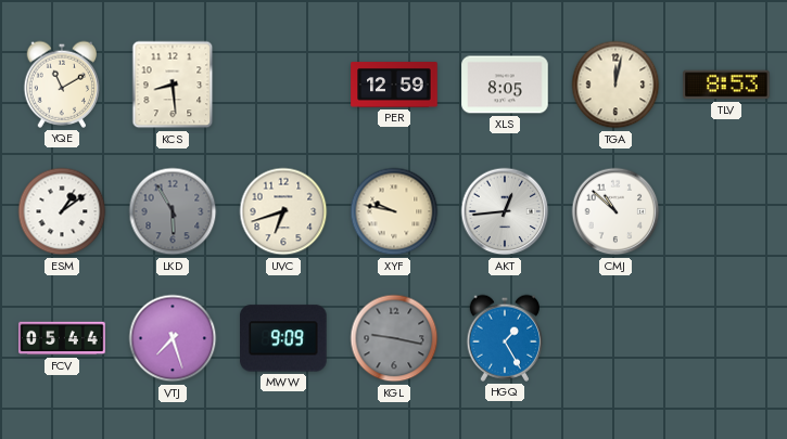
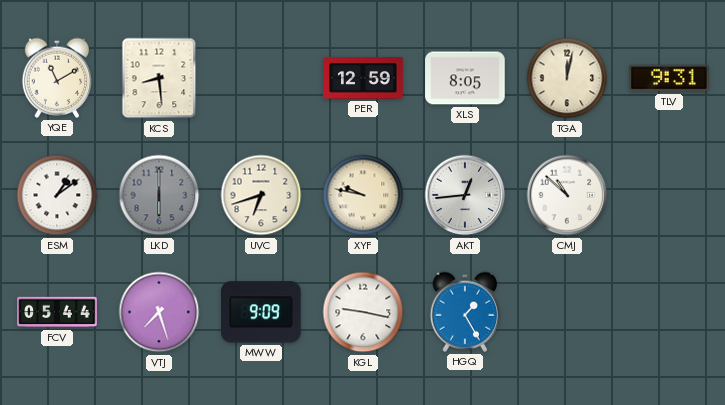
TLV: 8:53 -> 9:31 (669, 78)
LKD: 5:55 -> 6:00 (159, 195)
KGL dial: grey -> white (363, 312)
